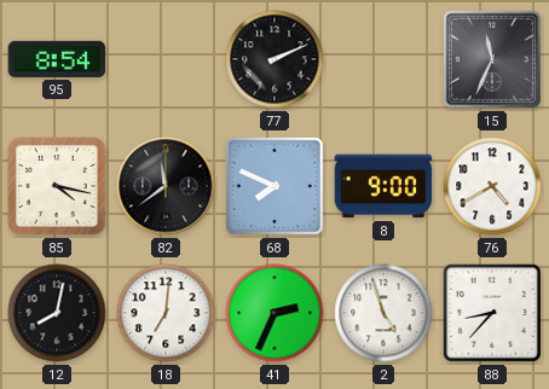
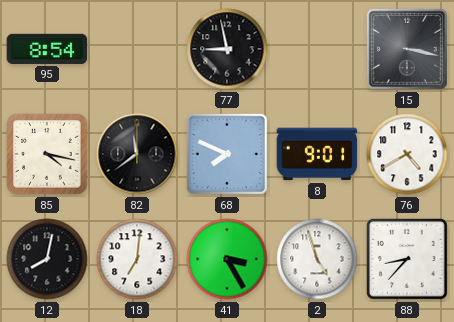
77: 2:11 -> 8:58 (227, 49)
15: 11:34 -> 3:17 (407, 49)
8: 9:00 -> 9:01 (317, 154)
41: 2:34 -> 3:25 (227, 259)
